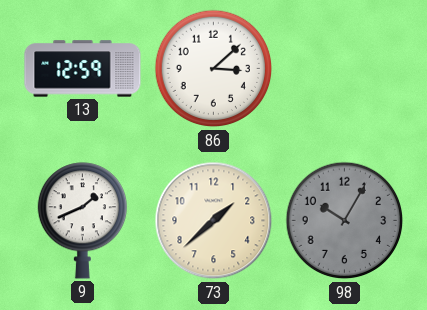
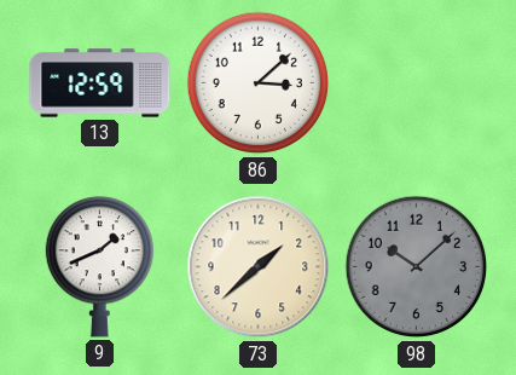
98: 10:05 -> 10:08 (417, 267)
